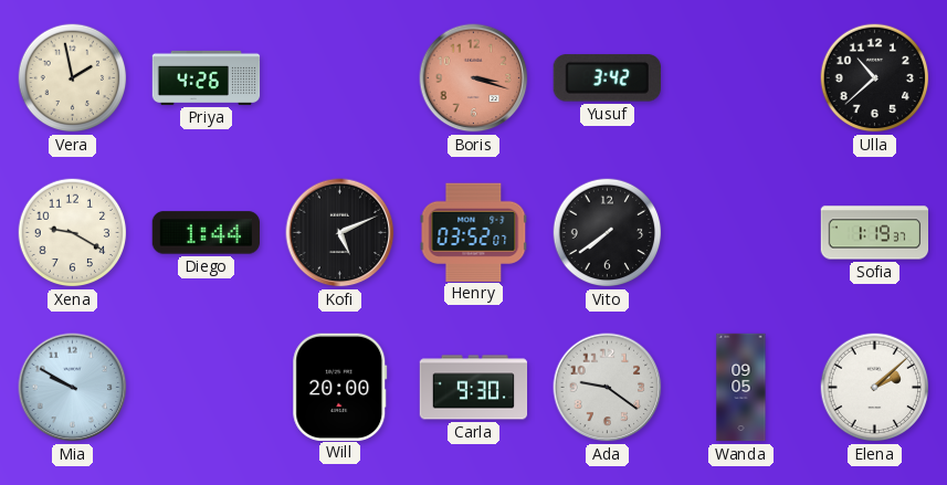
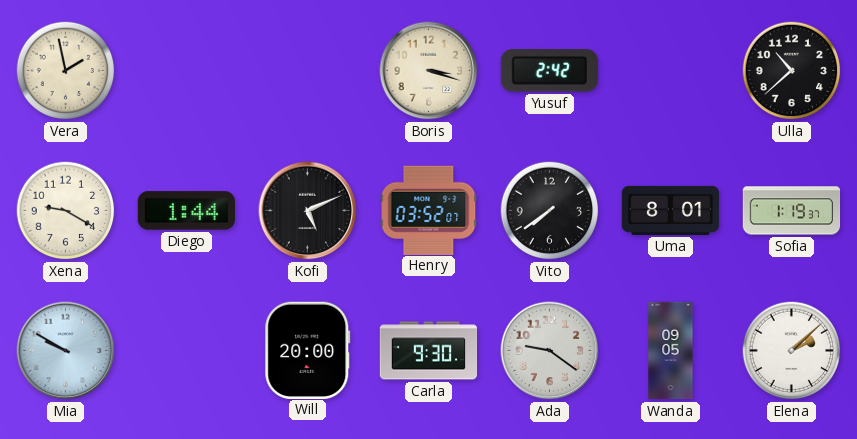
Priya: 4:26 -> none (207, 77)
Boris dial: salmon -> cream (429, 71)
Yusuf: 3:42 -> 2:42 (549, 71)
Uma: none -> 8:01 (671, 210)
